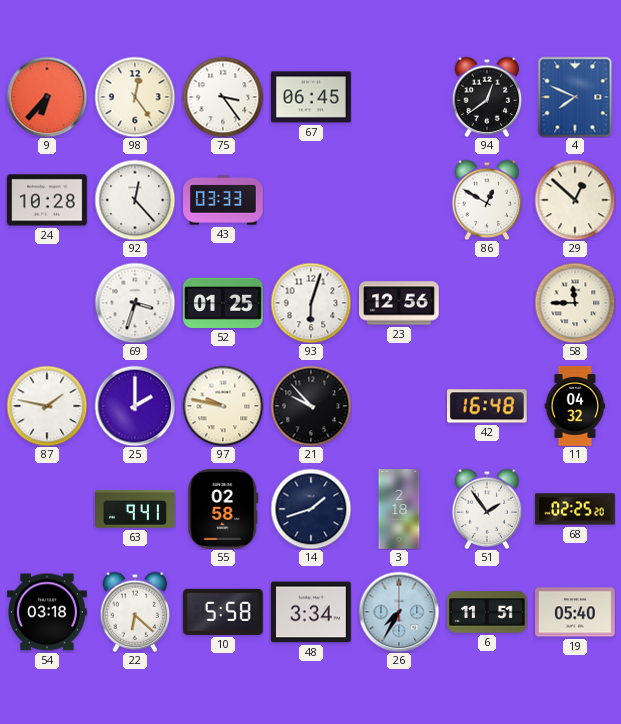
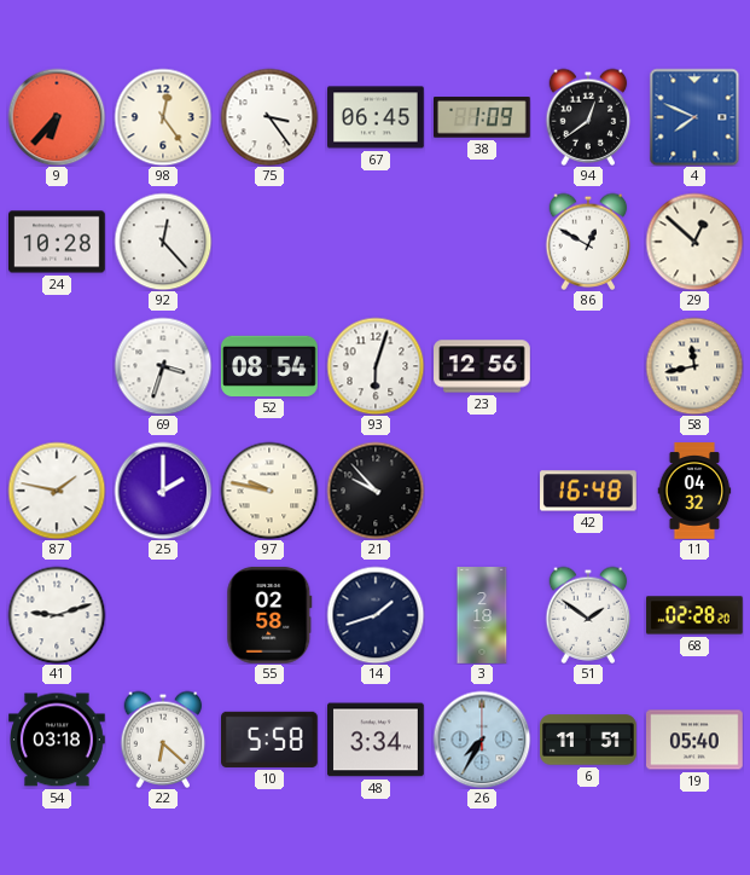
38: none -> 1:09 (483, 117)
43: 03:33 -> none (223, 200)
52: 01:25 -> 08:54 (271, 366)
58: 11:45 -> 11:43 (694, 366)
41: none -> 9:12 (57, 615)
63: 9:41 -> none (136, 510)
51: 1:54 -> 1:51 (588, 615)
68: 02:25 -> 02:28 (694, 615)
